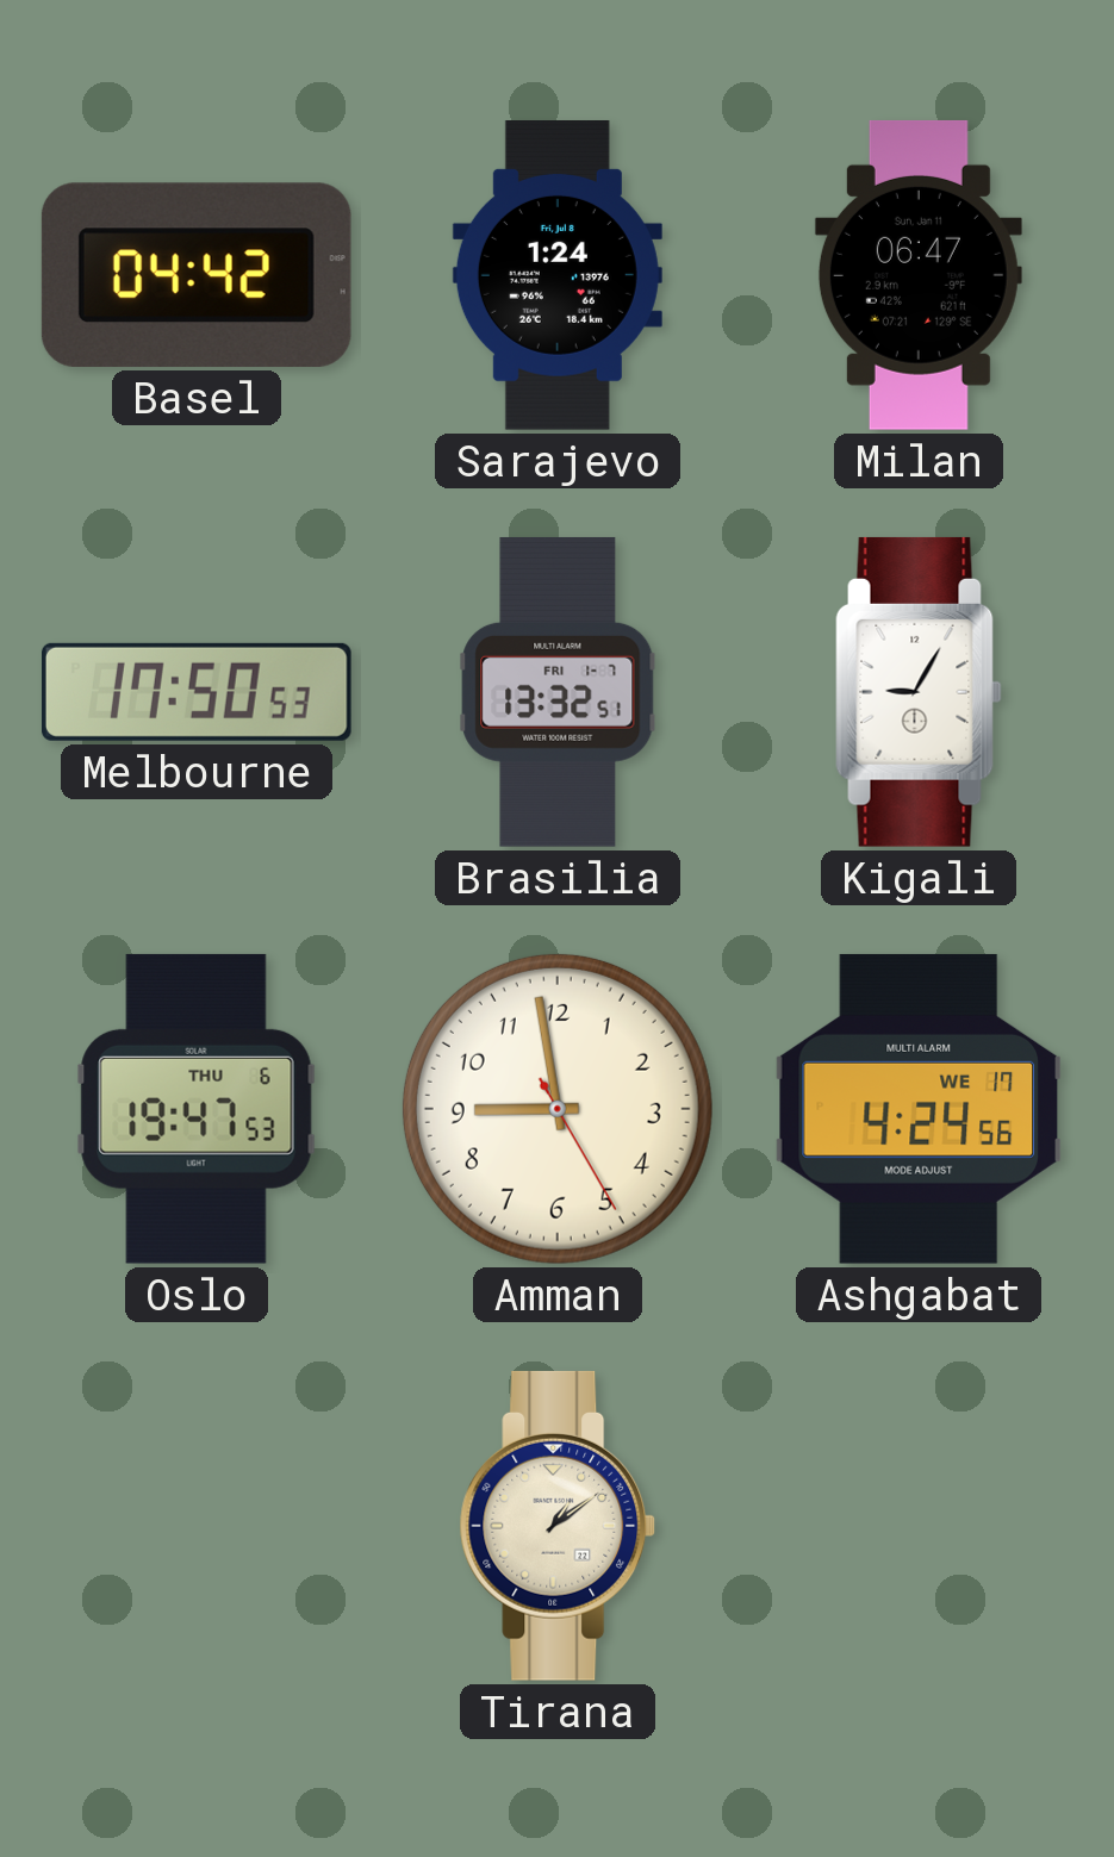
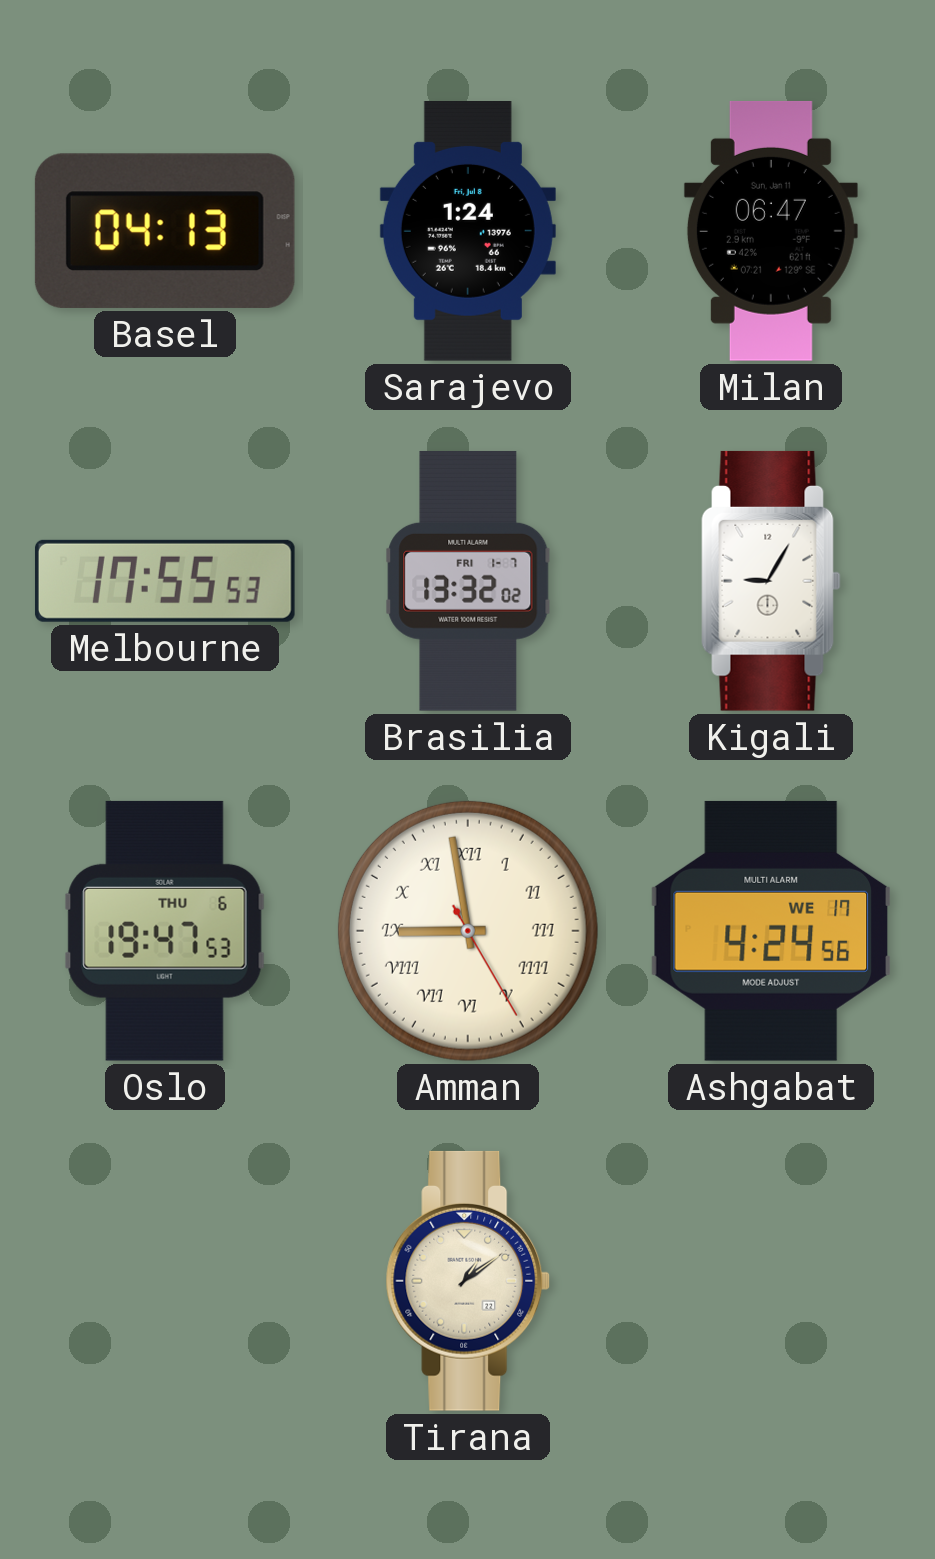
Basel: 04:42 -> 04:13 (165, 231)
Melbourne: 17:50 -> 17:55 (165, 581)
Brasilia: 13:32:51 -> 13:32:02 (468, 581)
Amman numerals: Arabic -> Roman (468, 931)
